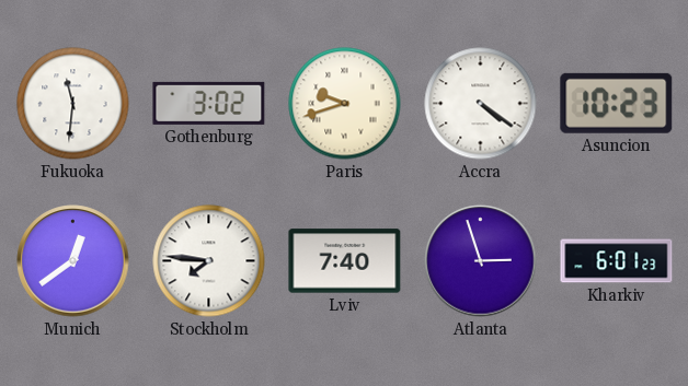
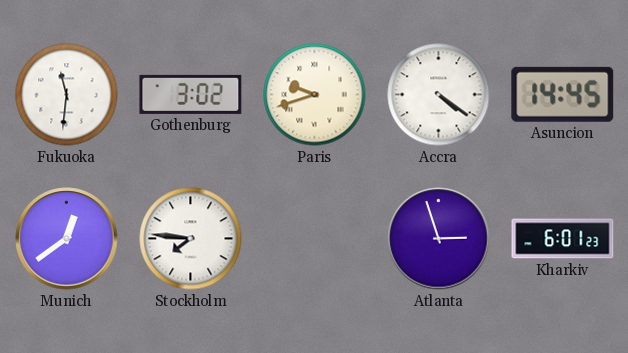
Asuncion: 10:23 -> 14:45 (563, 94)
Lviv: 7:40 -> none (345, 261)
